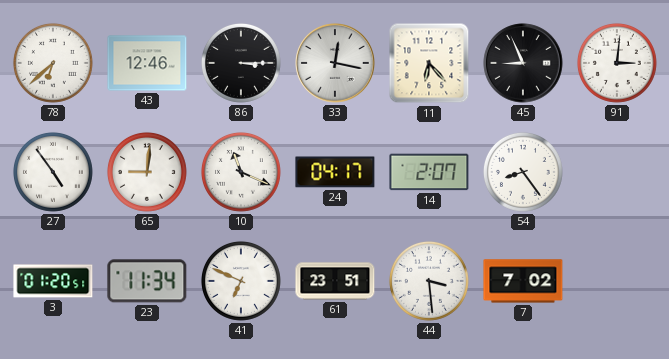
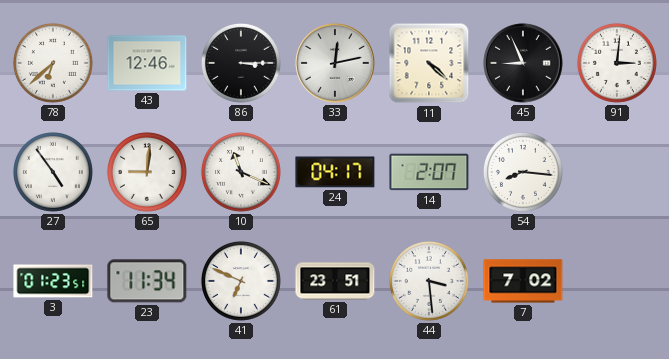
33: 12:17 -> 12:13 (335, 63)
11: 6:23 -> 4:22 (429, 63)
54: 8:24 -> 8:16 (523, 172)
3: 01:20 -> 01:23 (53, 281)
